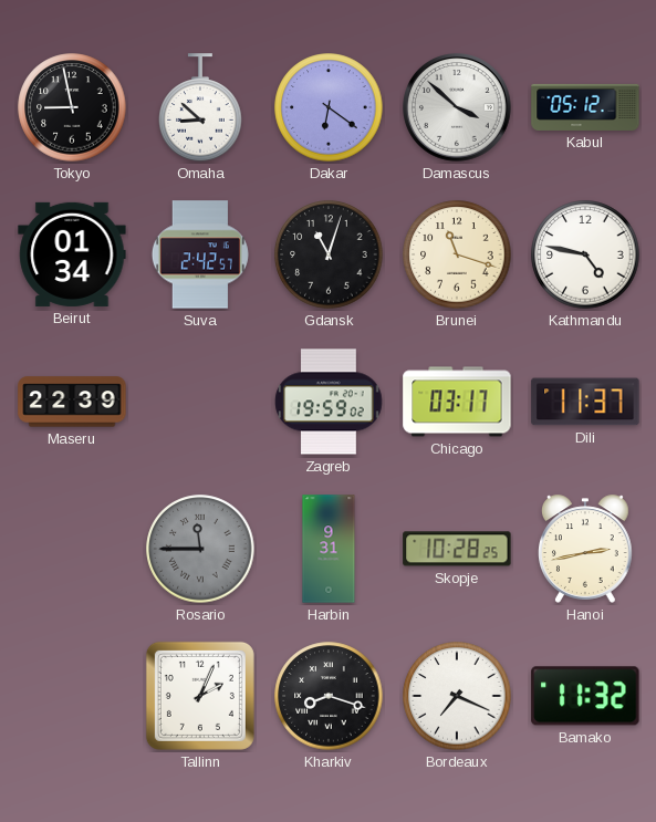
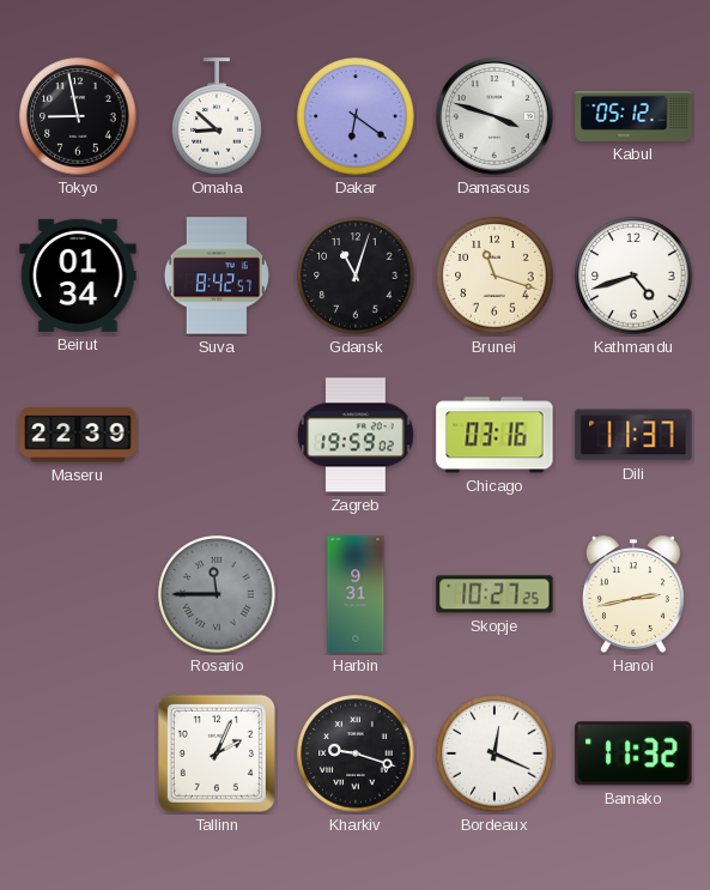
Damascus: 3:52 -> 3:48 (496, 117)
Suva: 2:42 -> 8:42 (217, 276)
Kathmandu: 4:47 -> 4:42 (633, 276)
Chicago: 03:17 -> 03:16 (494, 435)
Skopje: 10:28 -> 10:27 (494, 594)
Kharkiv: 8:18 -> 9:18 (356, 753)
Bordeaux: 7:19 -> 12:19 (494, 753)
